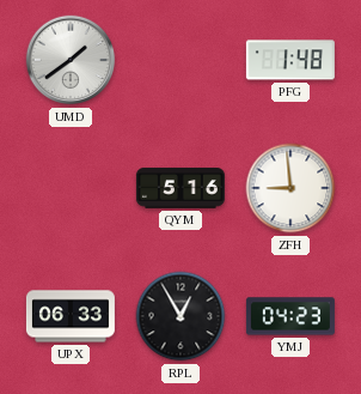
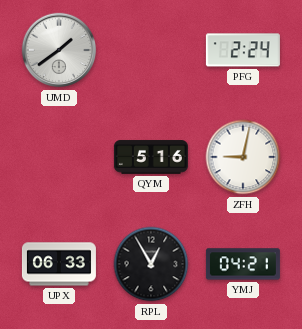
PFG: 1:48 -> 2:24 (243, 50)
ZFH: 8:59 -> 9:02 (243, 157)
YMJ: 04:23 -> 04:21 (243, 264)
